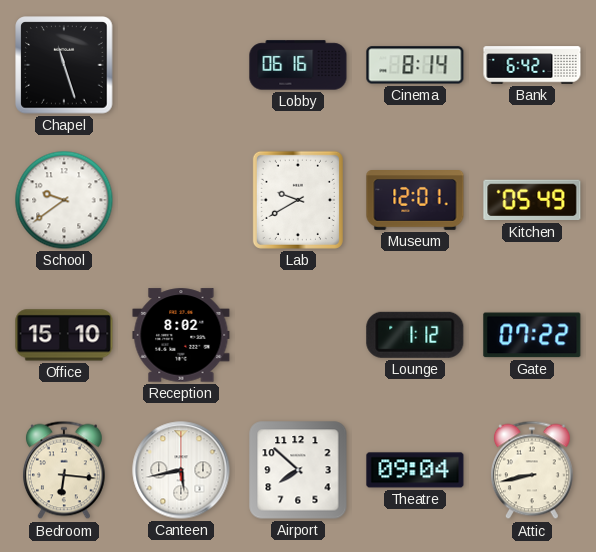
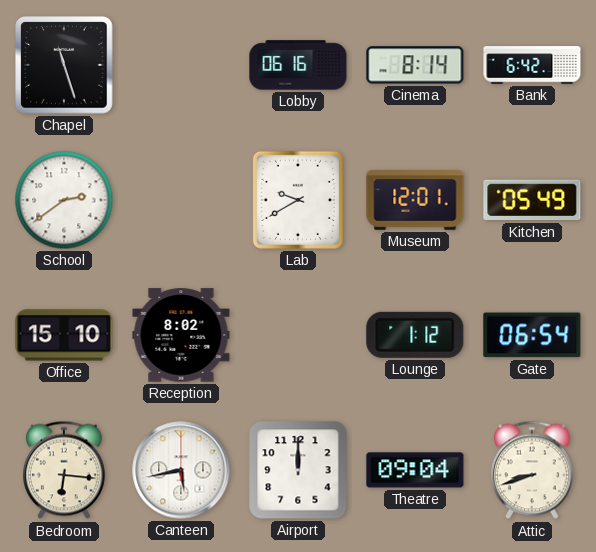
School: 9:39 -> 2:39 (64, 200)
Gate: 07:22 -> 06:54 (532, 335)
Airport: 7:52 -> 12:00 (298, 470)
Attic: 8:43 -> 8:42 (533, 470)
